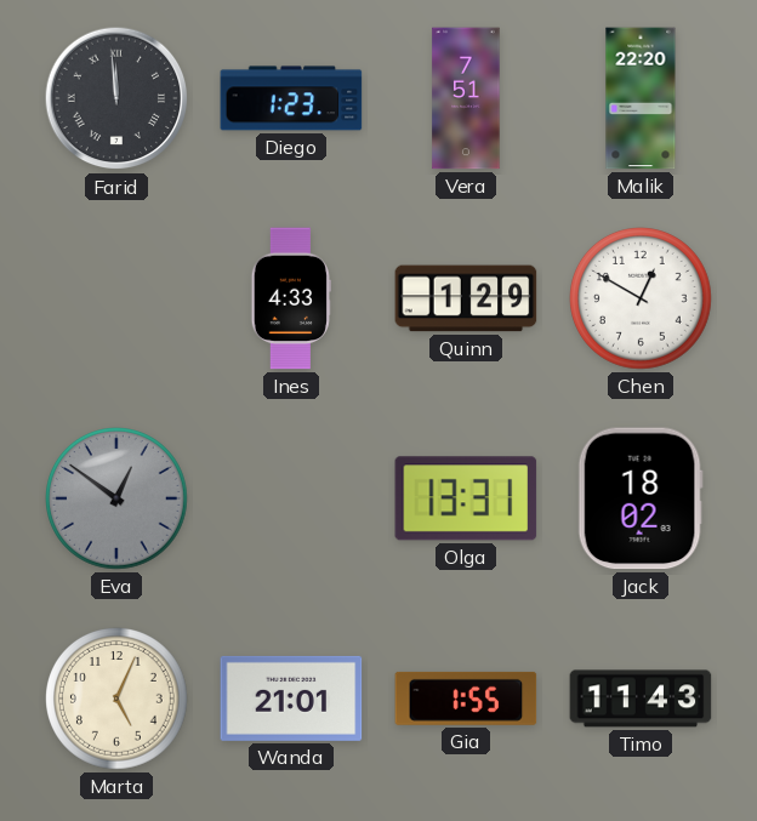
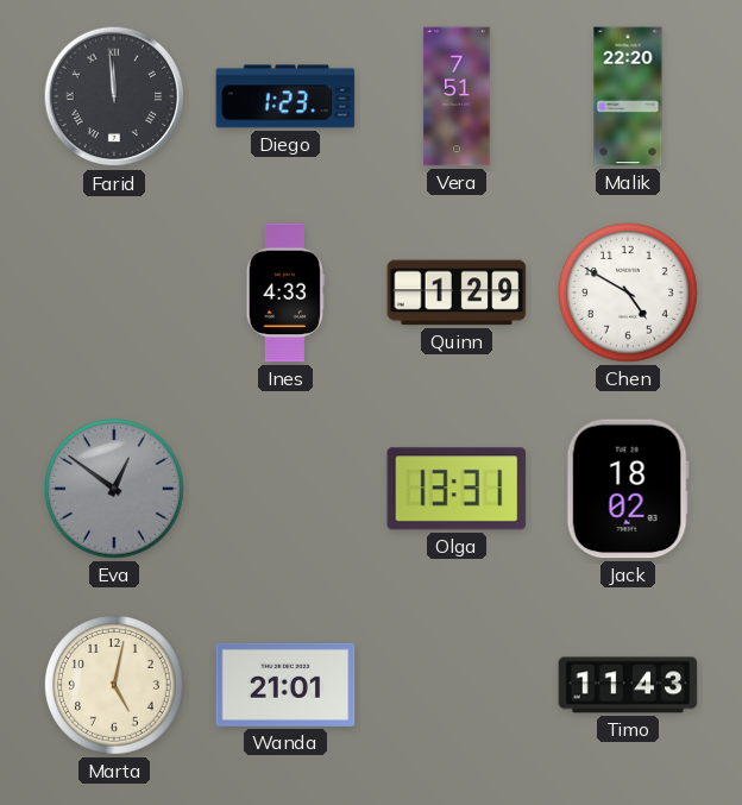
Chen: 12:50 -> 4:50 (629, 294)
Marta: 5:04 -> 5:02 (115, 686)
Gia: 1:55 -> none (466, 699)
